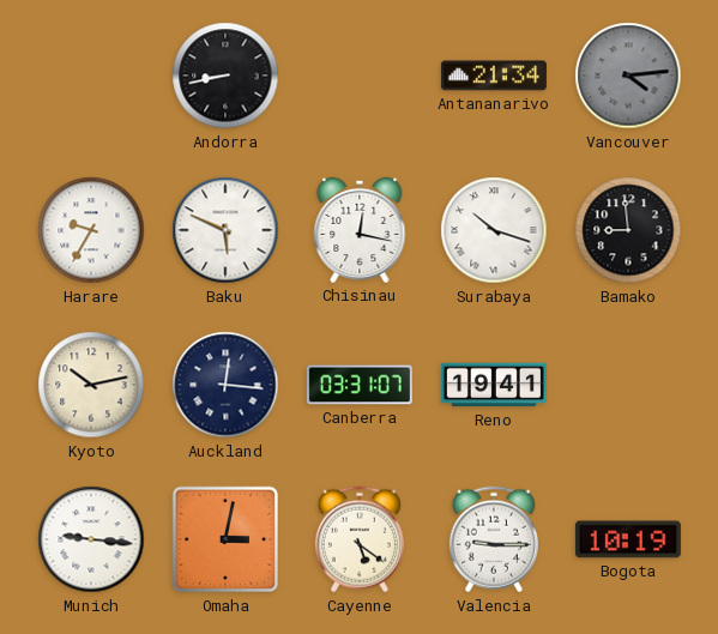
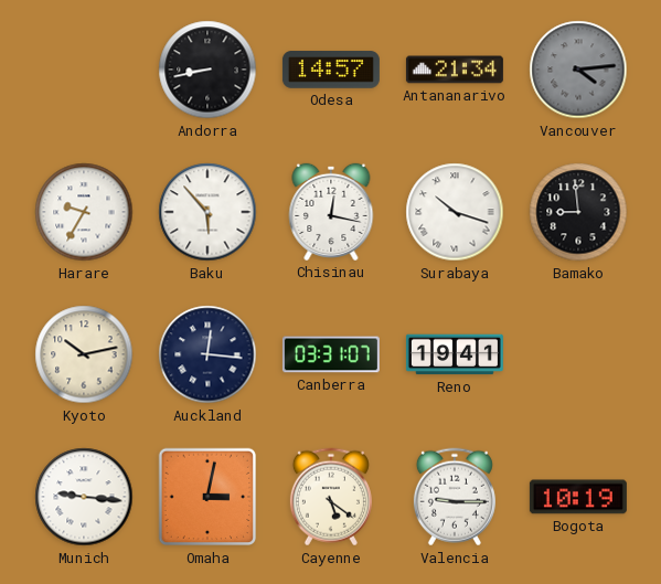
Odesa: none -> 14:57 (331, 70)
Baku: 5:49 -> 5:53 (207, 212)
